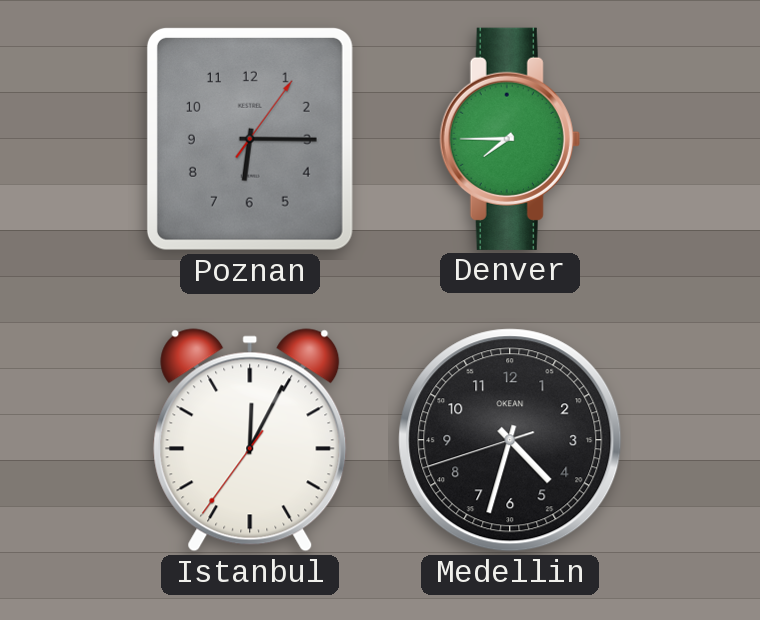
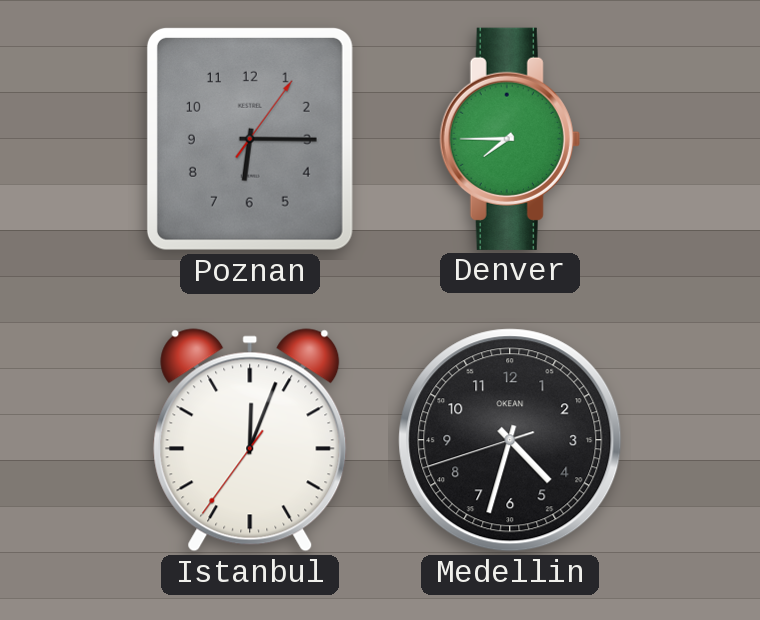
Istanbul: 12:04 -> 12:03 (250, 440)
